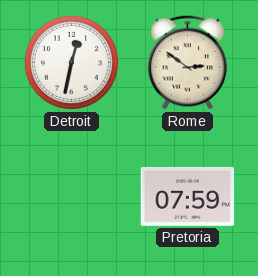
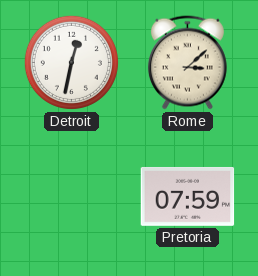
Rome: 2:51 -> 3:08 (187, 63)
